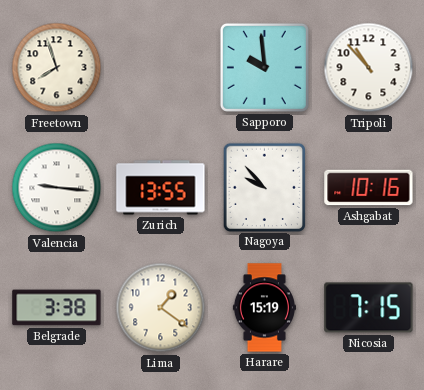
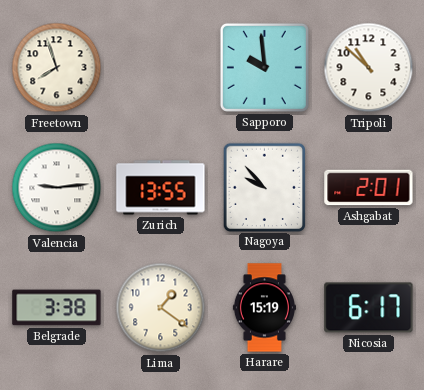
Tripoli: 10:53 -> 10:52 (369, 68)
Valencia: 9:16 -> 9:14 (57, 188)
Ashgabat: 10:16 -> 2:01 (369, 188)
Nicosia: 7:15 -> 6:17 (369, 308)
